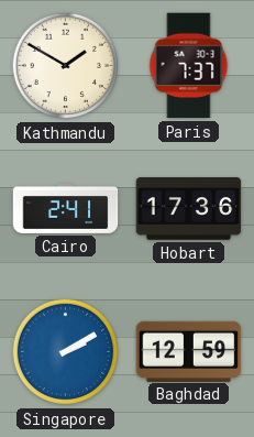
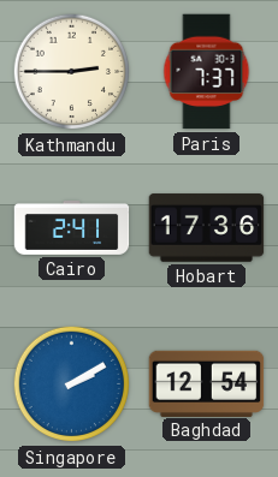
Kathmandu: 1:50 -> 2:45 (72, 72)
Baghdad: 12:59 -> 12:54 (207, 383)
